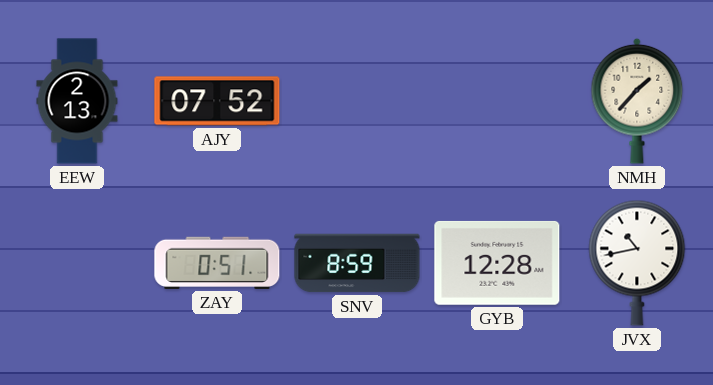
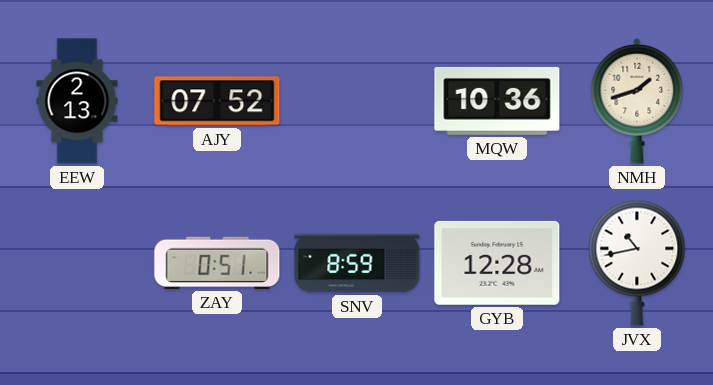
MQW: none -> 10:36 (497, 101)
NMH: 1:37 -> 1:42 (637, 101)
